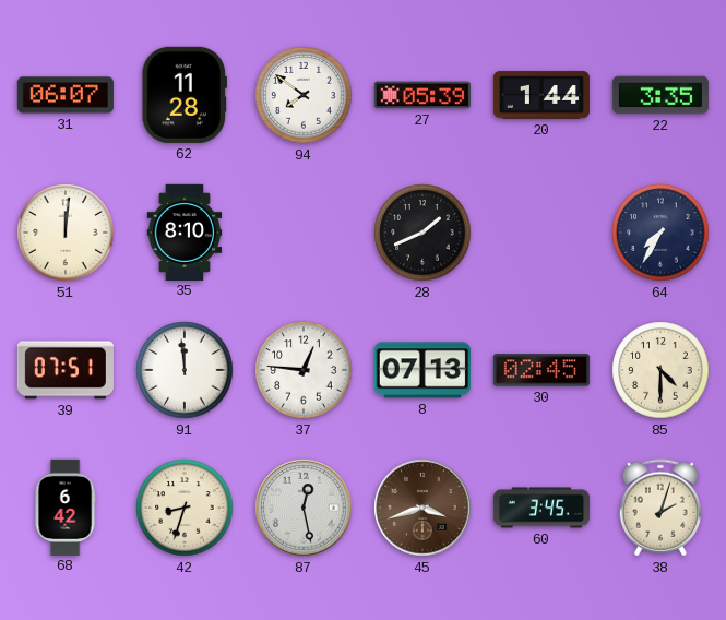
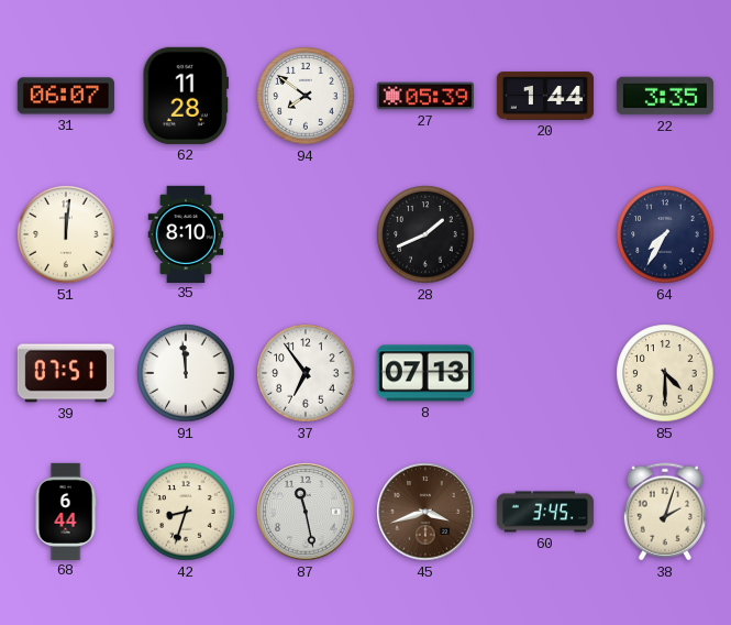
37: 12:46 -> 6:54 (306, 373)
30: 02:45 -> none (541, 370)
68: 6:42 -> 6:44 (66, 511)
87: 12:28 -> 11:28 (306, 512)
